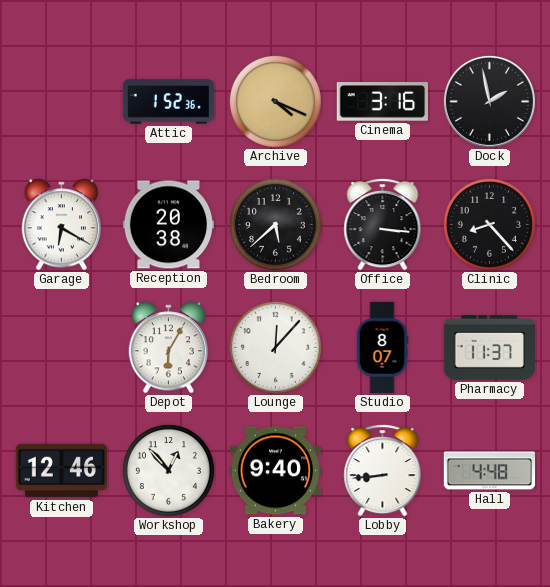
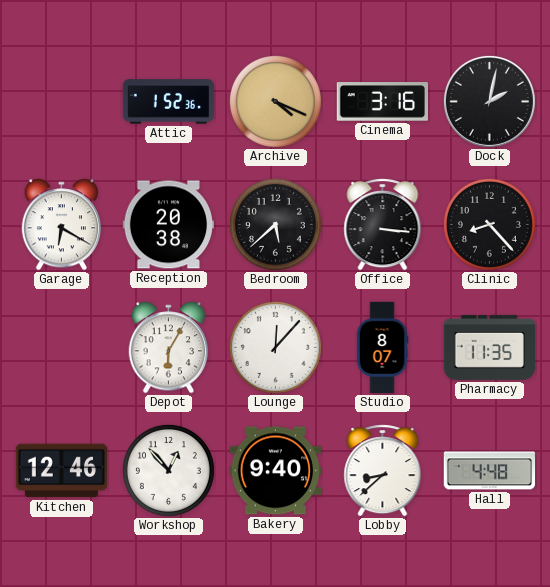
Dock: 1:58 -> 2:02 (489, 101)
Pharmacy: 11:37 -> 11:35 (489, 347)
Lobby: 8:44 -> 8:38 (383, 471)
